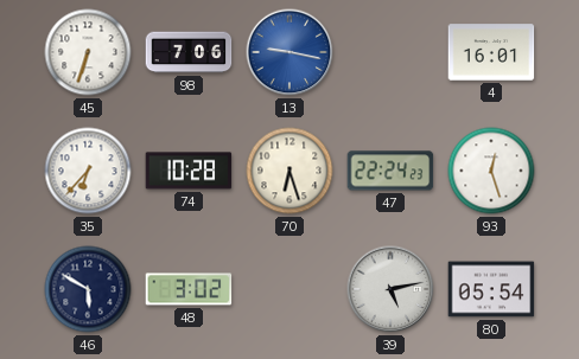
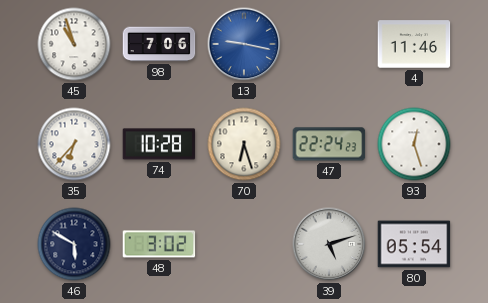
45: 6:33 -> 10:57 (74, 44)
4: 16:01 -> 11:46 (414, 44)
39: 5:13 -> 5:12 (329, 244)
